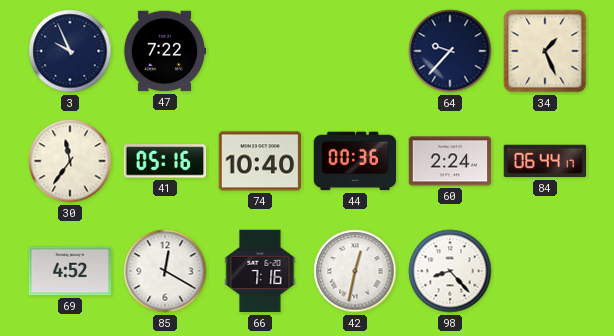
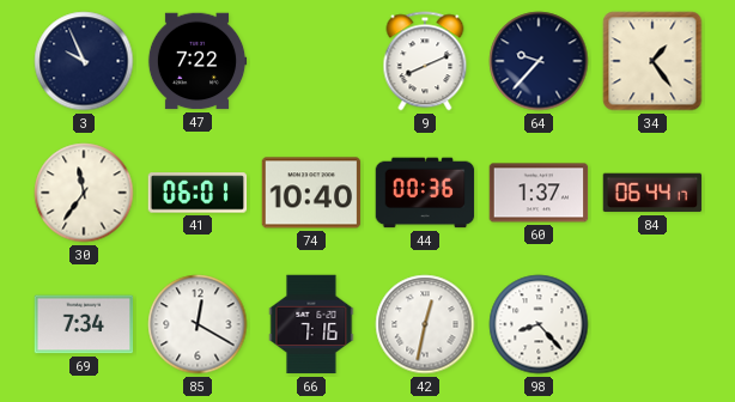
9: none -> 8:11 (425, 61)
34: 1:26 -> 1:24 (652, 61)
41: 05:16 -> 06:01 (198, 193)
60: 2:24 -> 1:37 (539, 193)
69: 4:52 -> 7:34 (84, 324)
